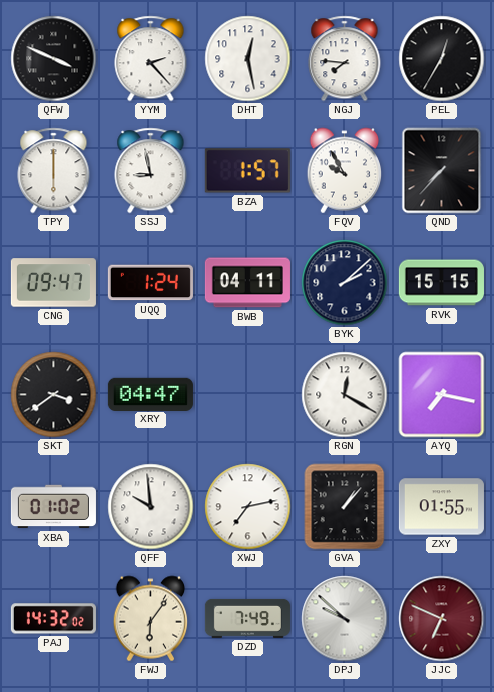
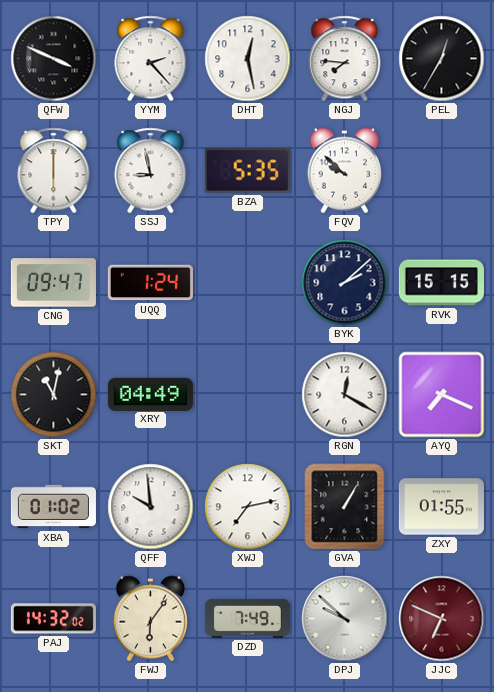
BZA: 1:57 -> 5:35 (247, 171)
FQV: 9:55 -> 9:52 (345, 171)
QND: 7:37 -> none (442, 171)
BWB: 04:11 -> none (247, 283)
SKT: 3:39 -> 11:02 (54, 395)
XRY: 04:47 -> 04:49 (150, 394)
AYQ: 7:17 -> 7:19 (442, 395)
GVA: 1:07 -> 1:05 (345, 507)
